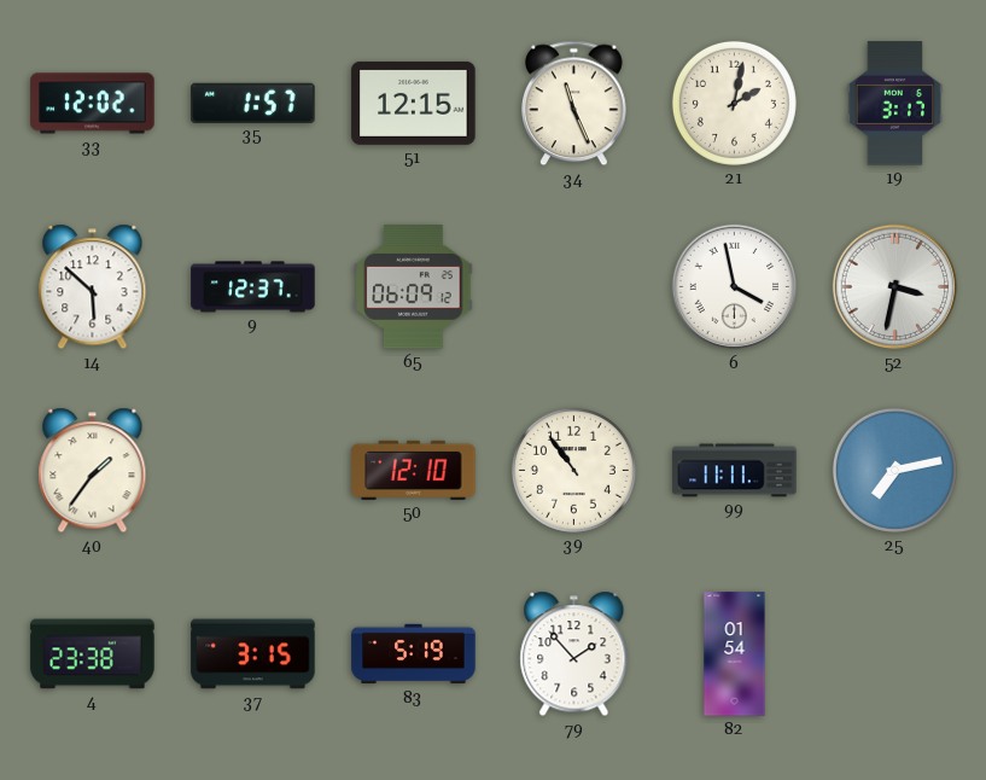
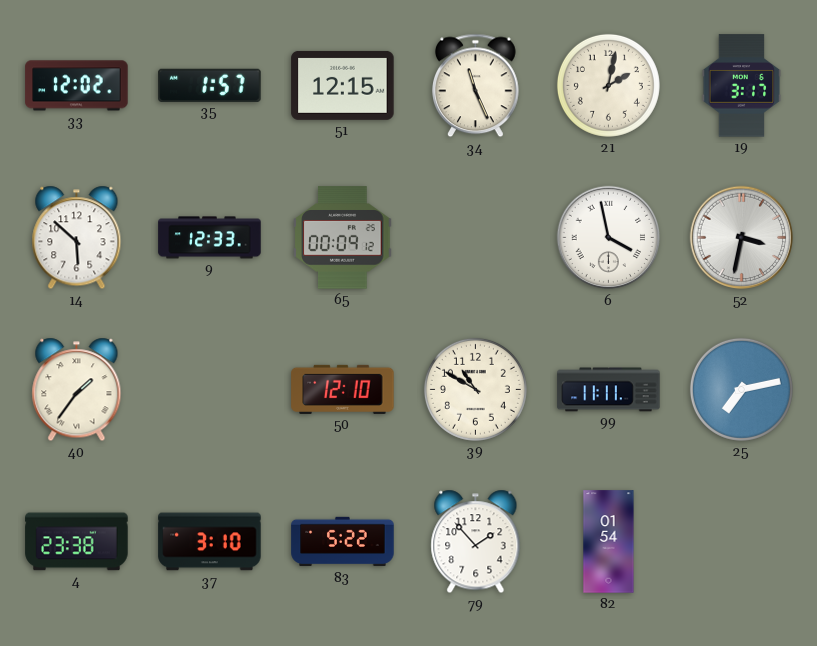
9: 12:37 -> 12:33 (210, 238)
65: 06:09 -> 00:09 (343, 238)
39: 10:54 -> 10:50 (475, 389)
37: 3:15 -> 3:10 (210, 542)
83: 5:19 -> 5:22 (343, 542)
